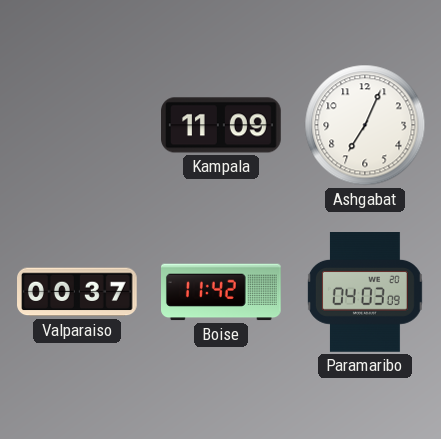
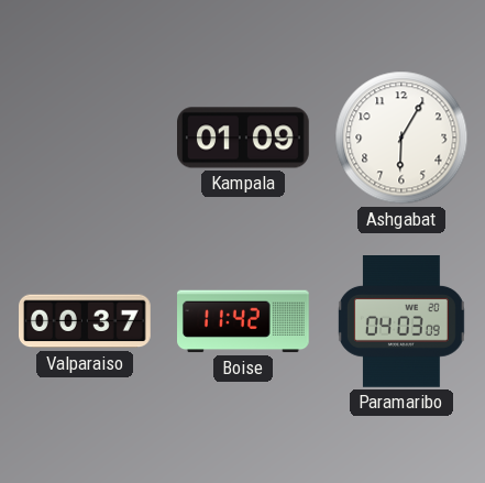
Kampala: 11:09 -> 01:09 (244, 138)
Ashgabat: 7:04 -> 6:05 (401, 138)
